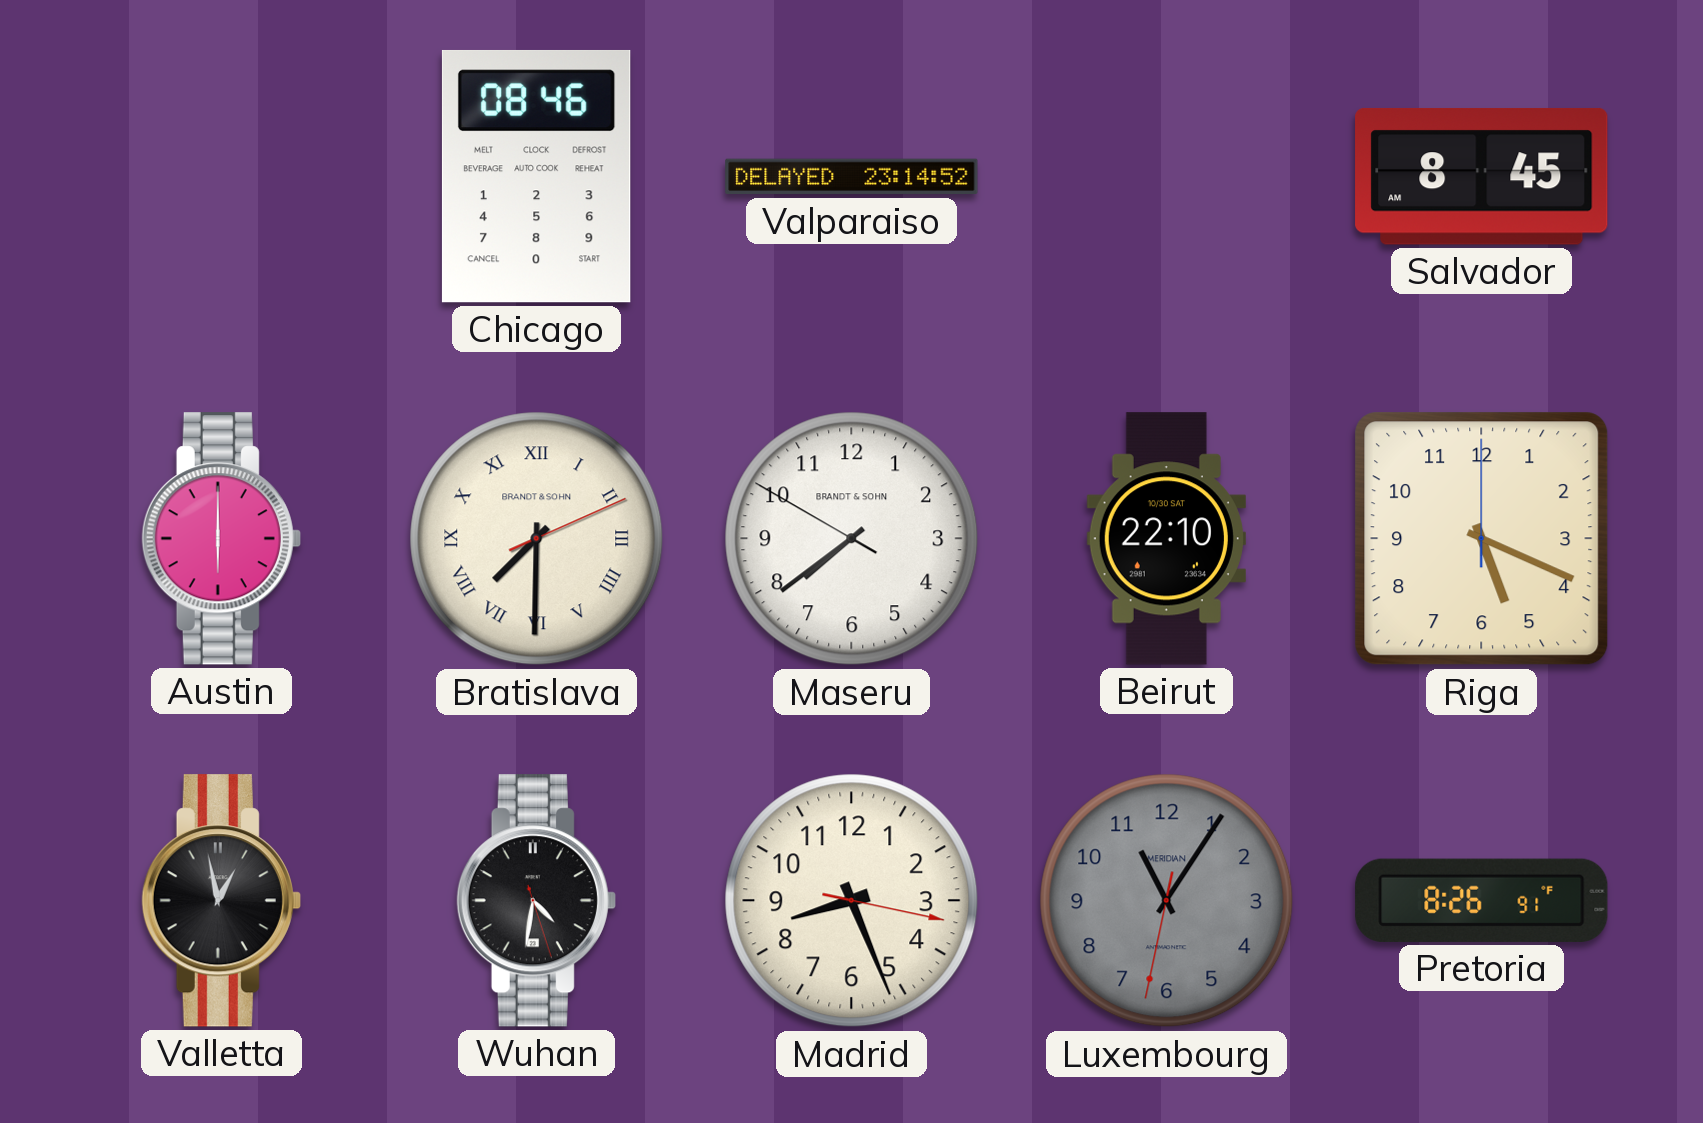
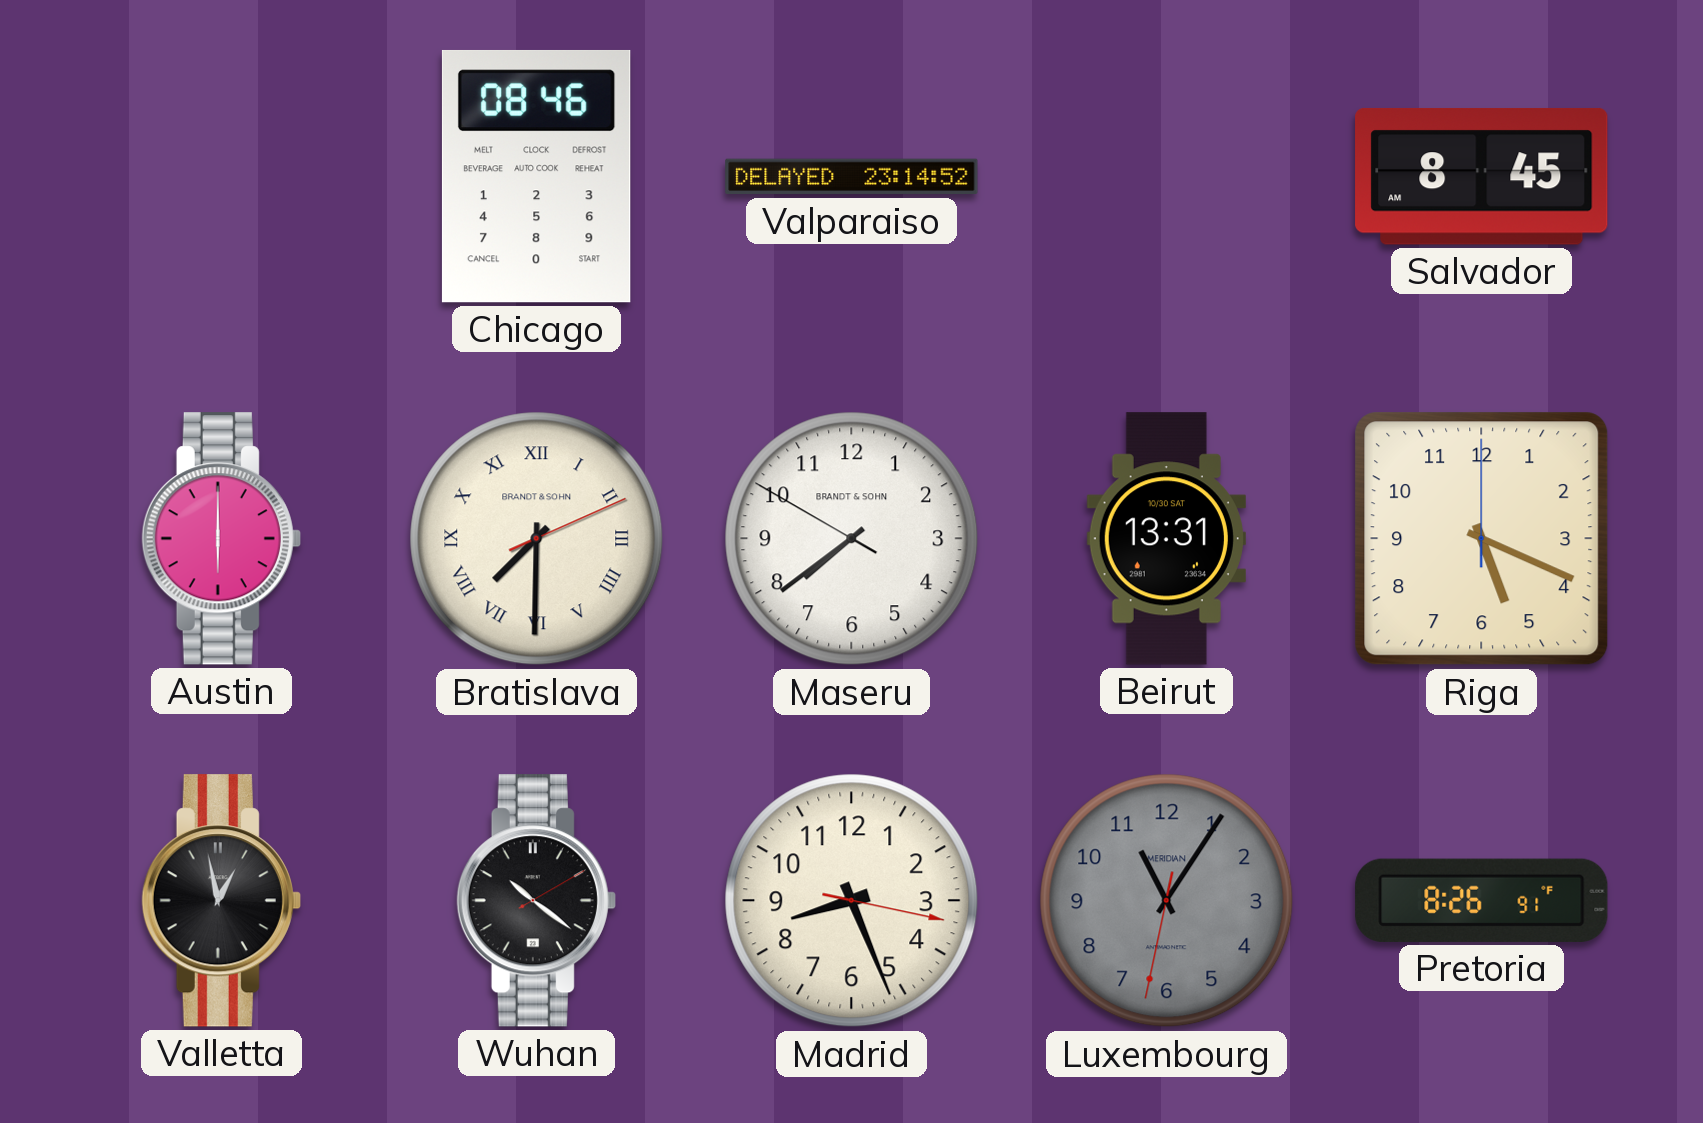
Beirut: 22:10 -> 13:31 (1166, 539)
Wuhan: 4:31 -> 10:21 (536, 901)
